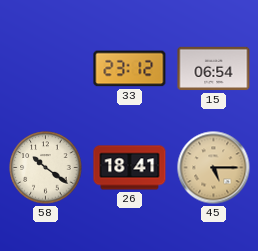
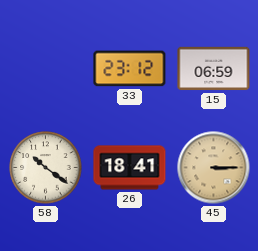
15: 06:54 -> 06:59 (214, 69)
45: 5:15 -> 3:15 (214, 168)
